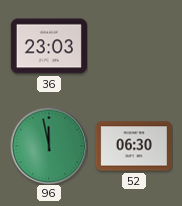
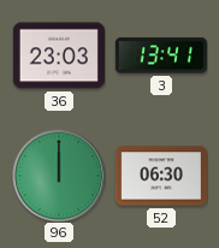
3: none -> 13:41 (161, 55)
96: 11:58 -> 12:00 (59, 176)
